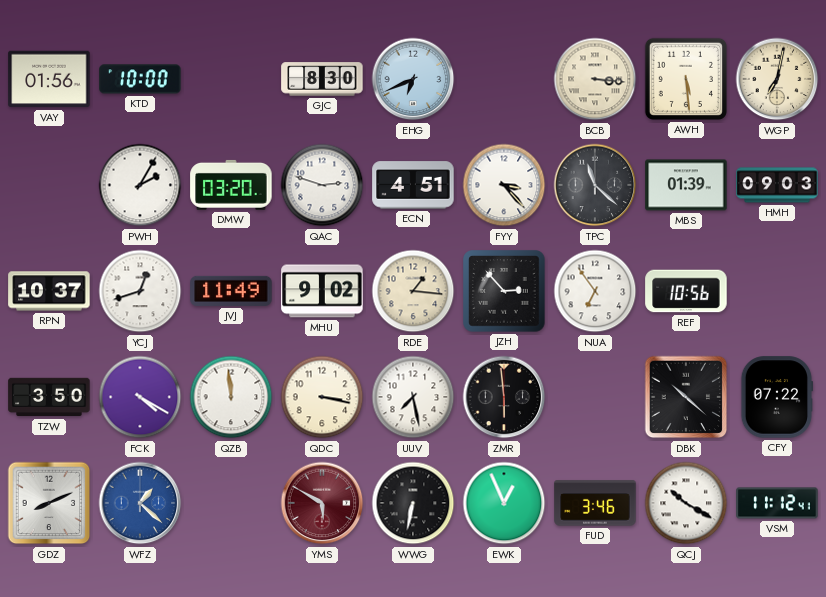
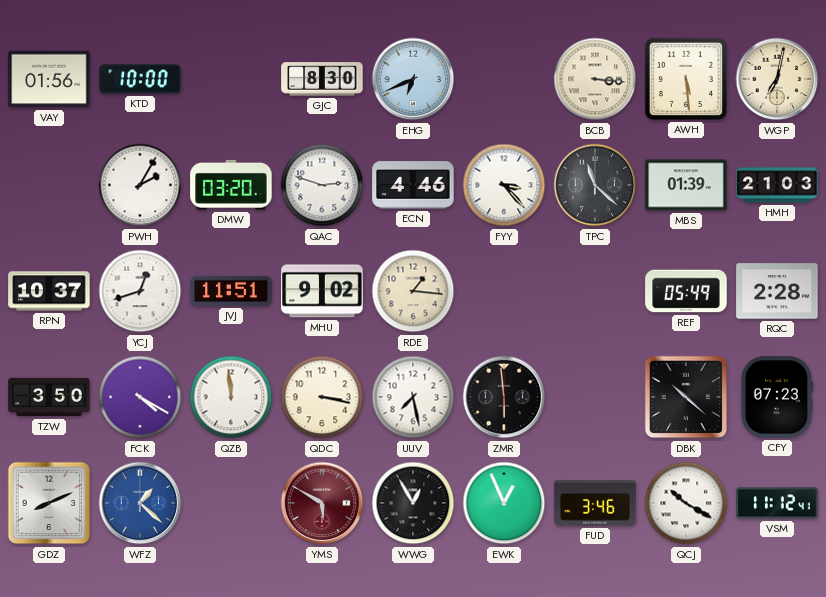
ECN: 4:51 -> 4:46 (413, 185)
HMH: 09:03 -> 21:03 (777, 185)
JVJ: 11:49 -> 11:51 (231, 291)
JZH: 2:53 -> none (504, 291)
NUA: 6:54 -> none (595, 291)
REF: 10:56 -> 05:49 (686, 291)
RQC: none -> 2:28 (777, 291)
CFY: 07:22 -> 07:23 (777, 397)
WWG: 6:32 -> 12:55 (413, 503)
